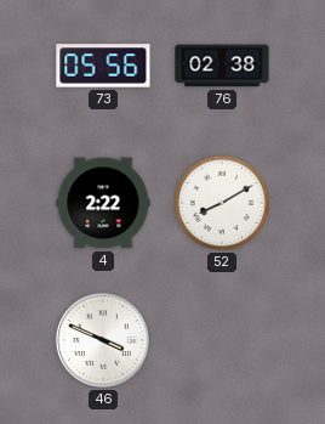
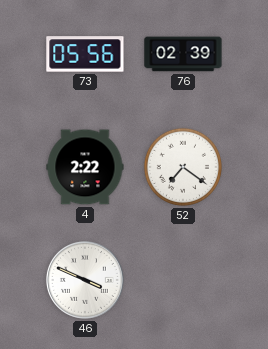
76: 02:38 -> 02:39 (183, 54)
52: 8:10 -> 7:21 (183, 167)
